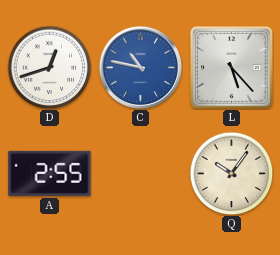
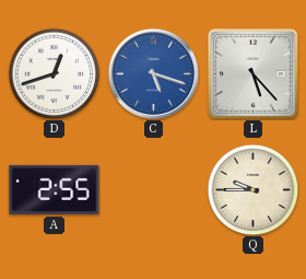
C: 10:47 -> 5:18 (153, 73)
Q: 10:06 -> 9:45 (252, 189)
